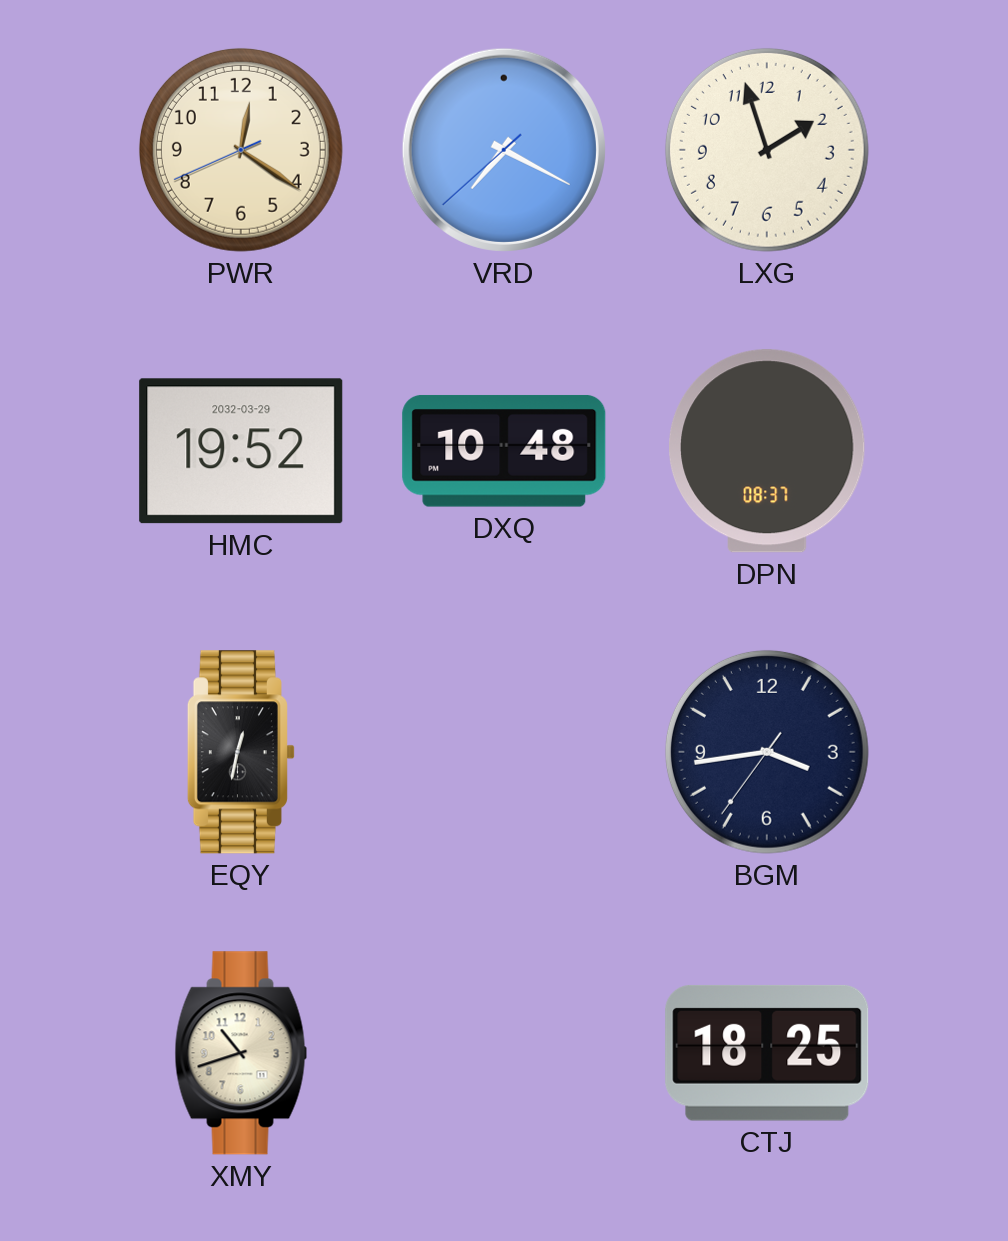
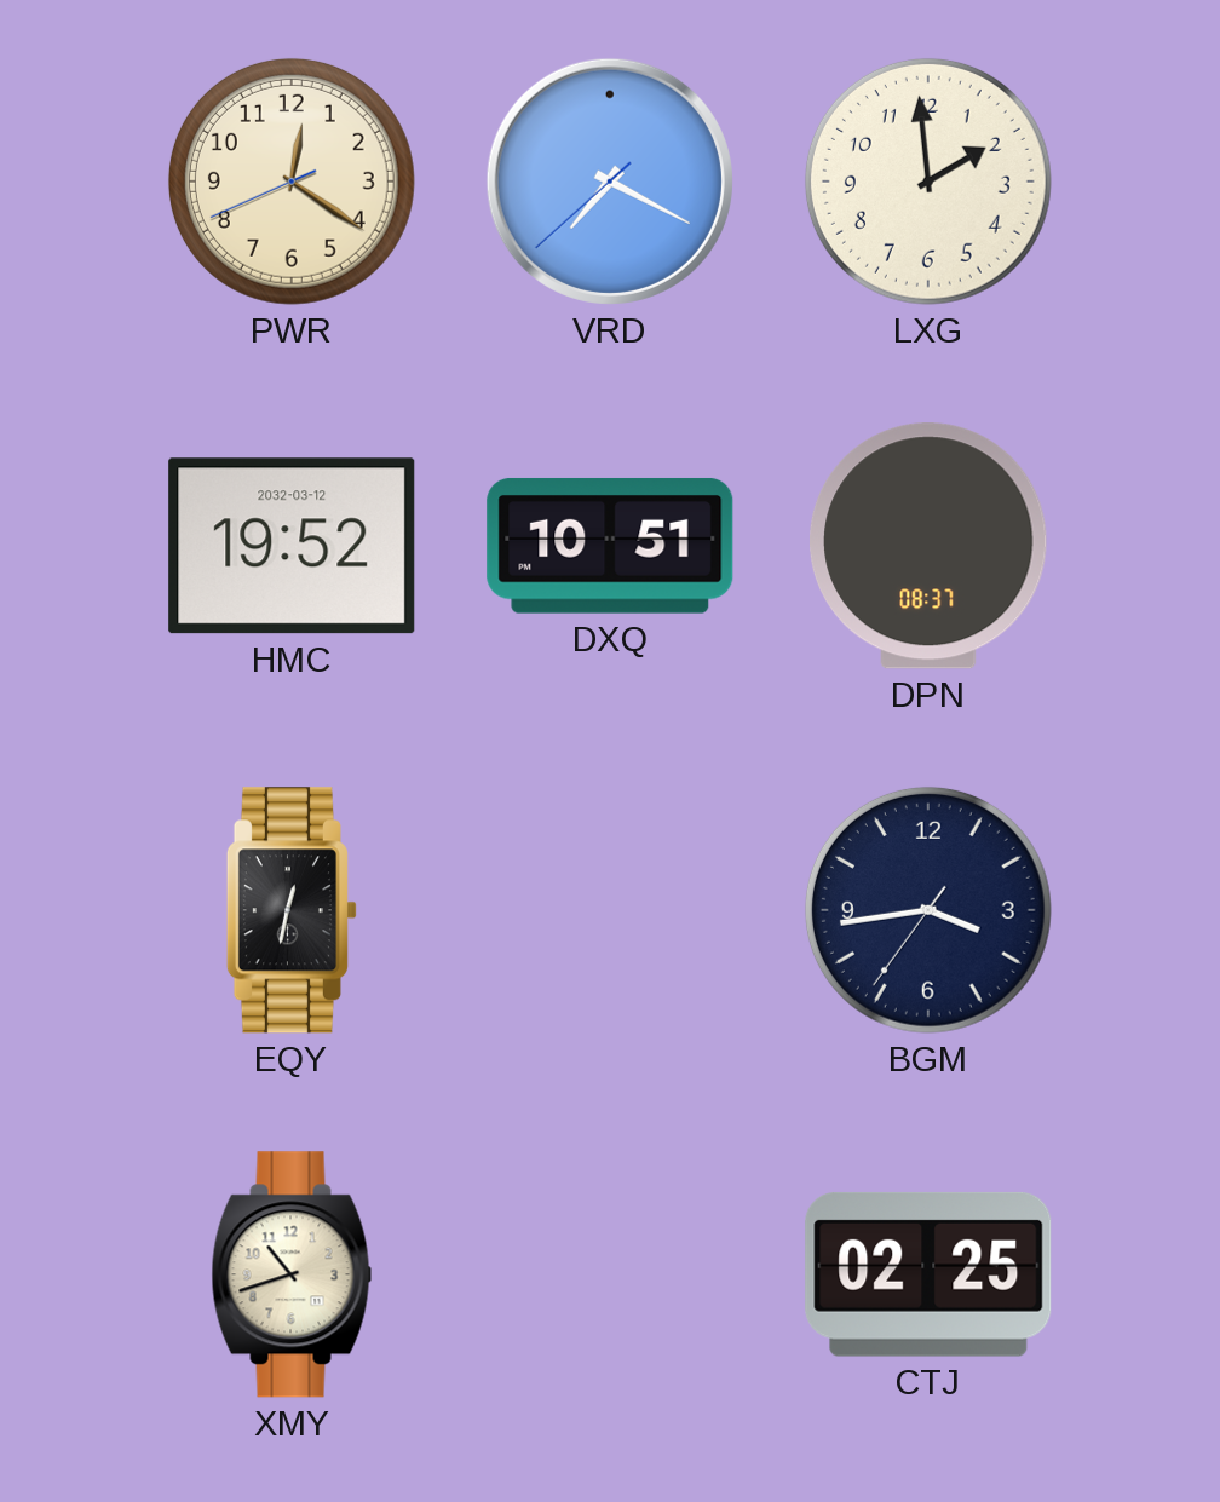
LXG: 1:57 -> 1:59 (928, 182)
HMC date: 2032-03-29 -> 2032-03-12 (292, 546)
DXQ: 10:48 -> 10:51 (610, 546)
CTJ: 18:25 -> 02:25 (928, 1274)
